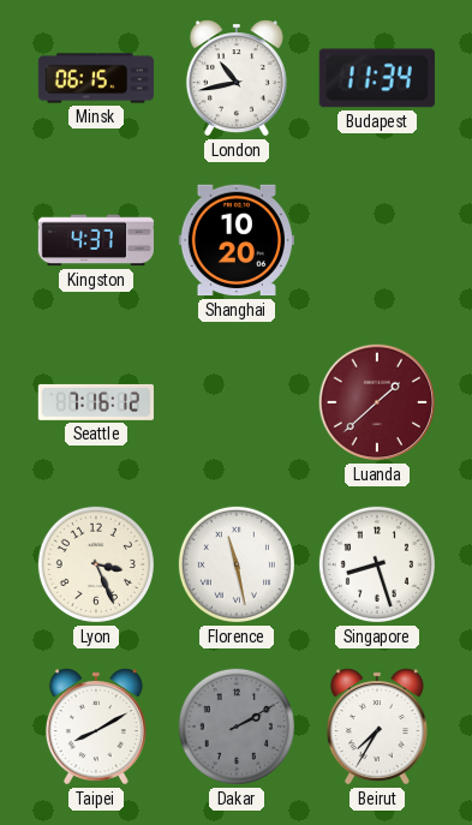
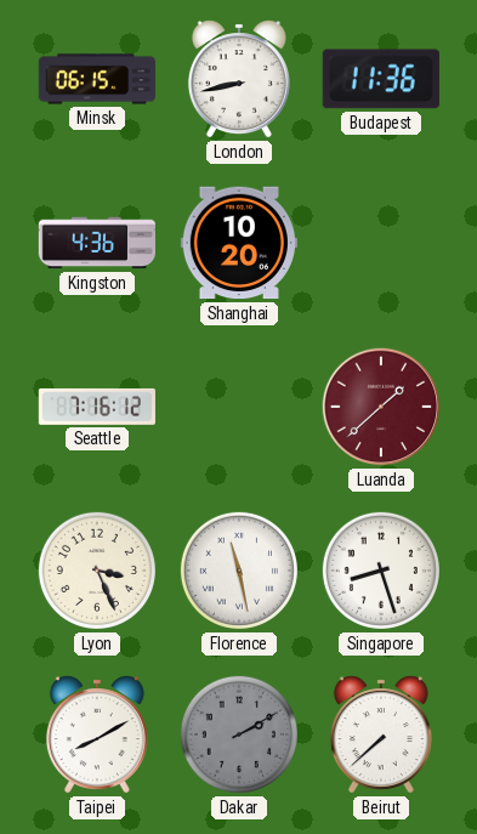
London: 10:43 -> 8:43 (239, 79)
Budapest: 11:34 -> 11:36 (381, 79)
Kingston: 4:37 -> 4:36 (96, 243)
Beirut: 7:35 -> 7:38 (381, 734)
